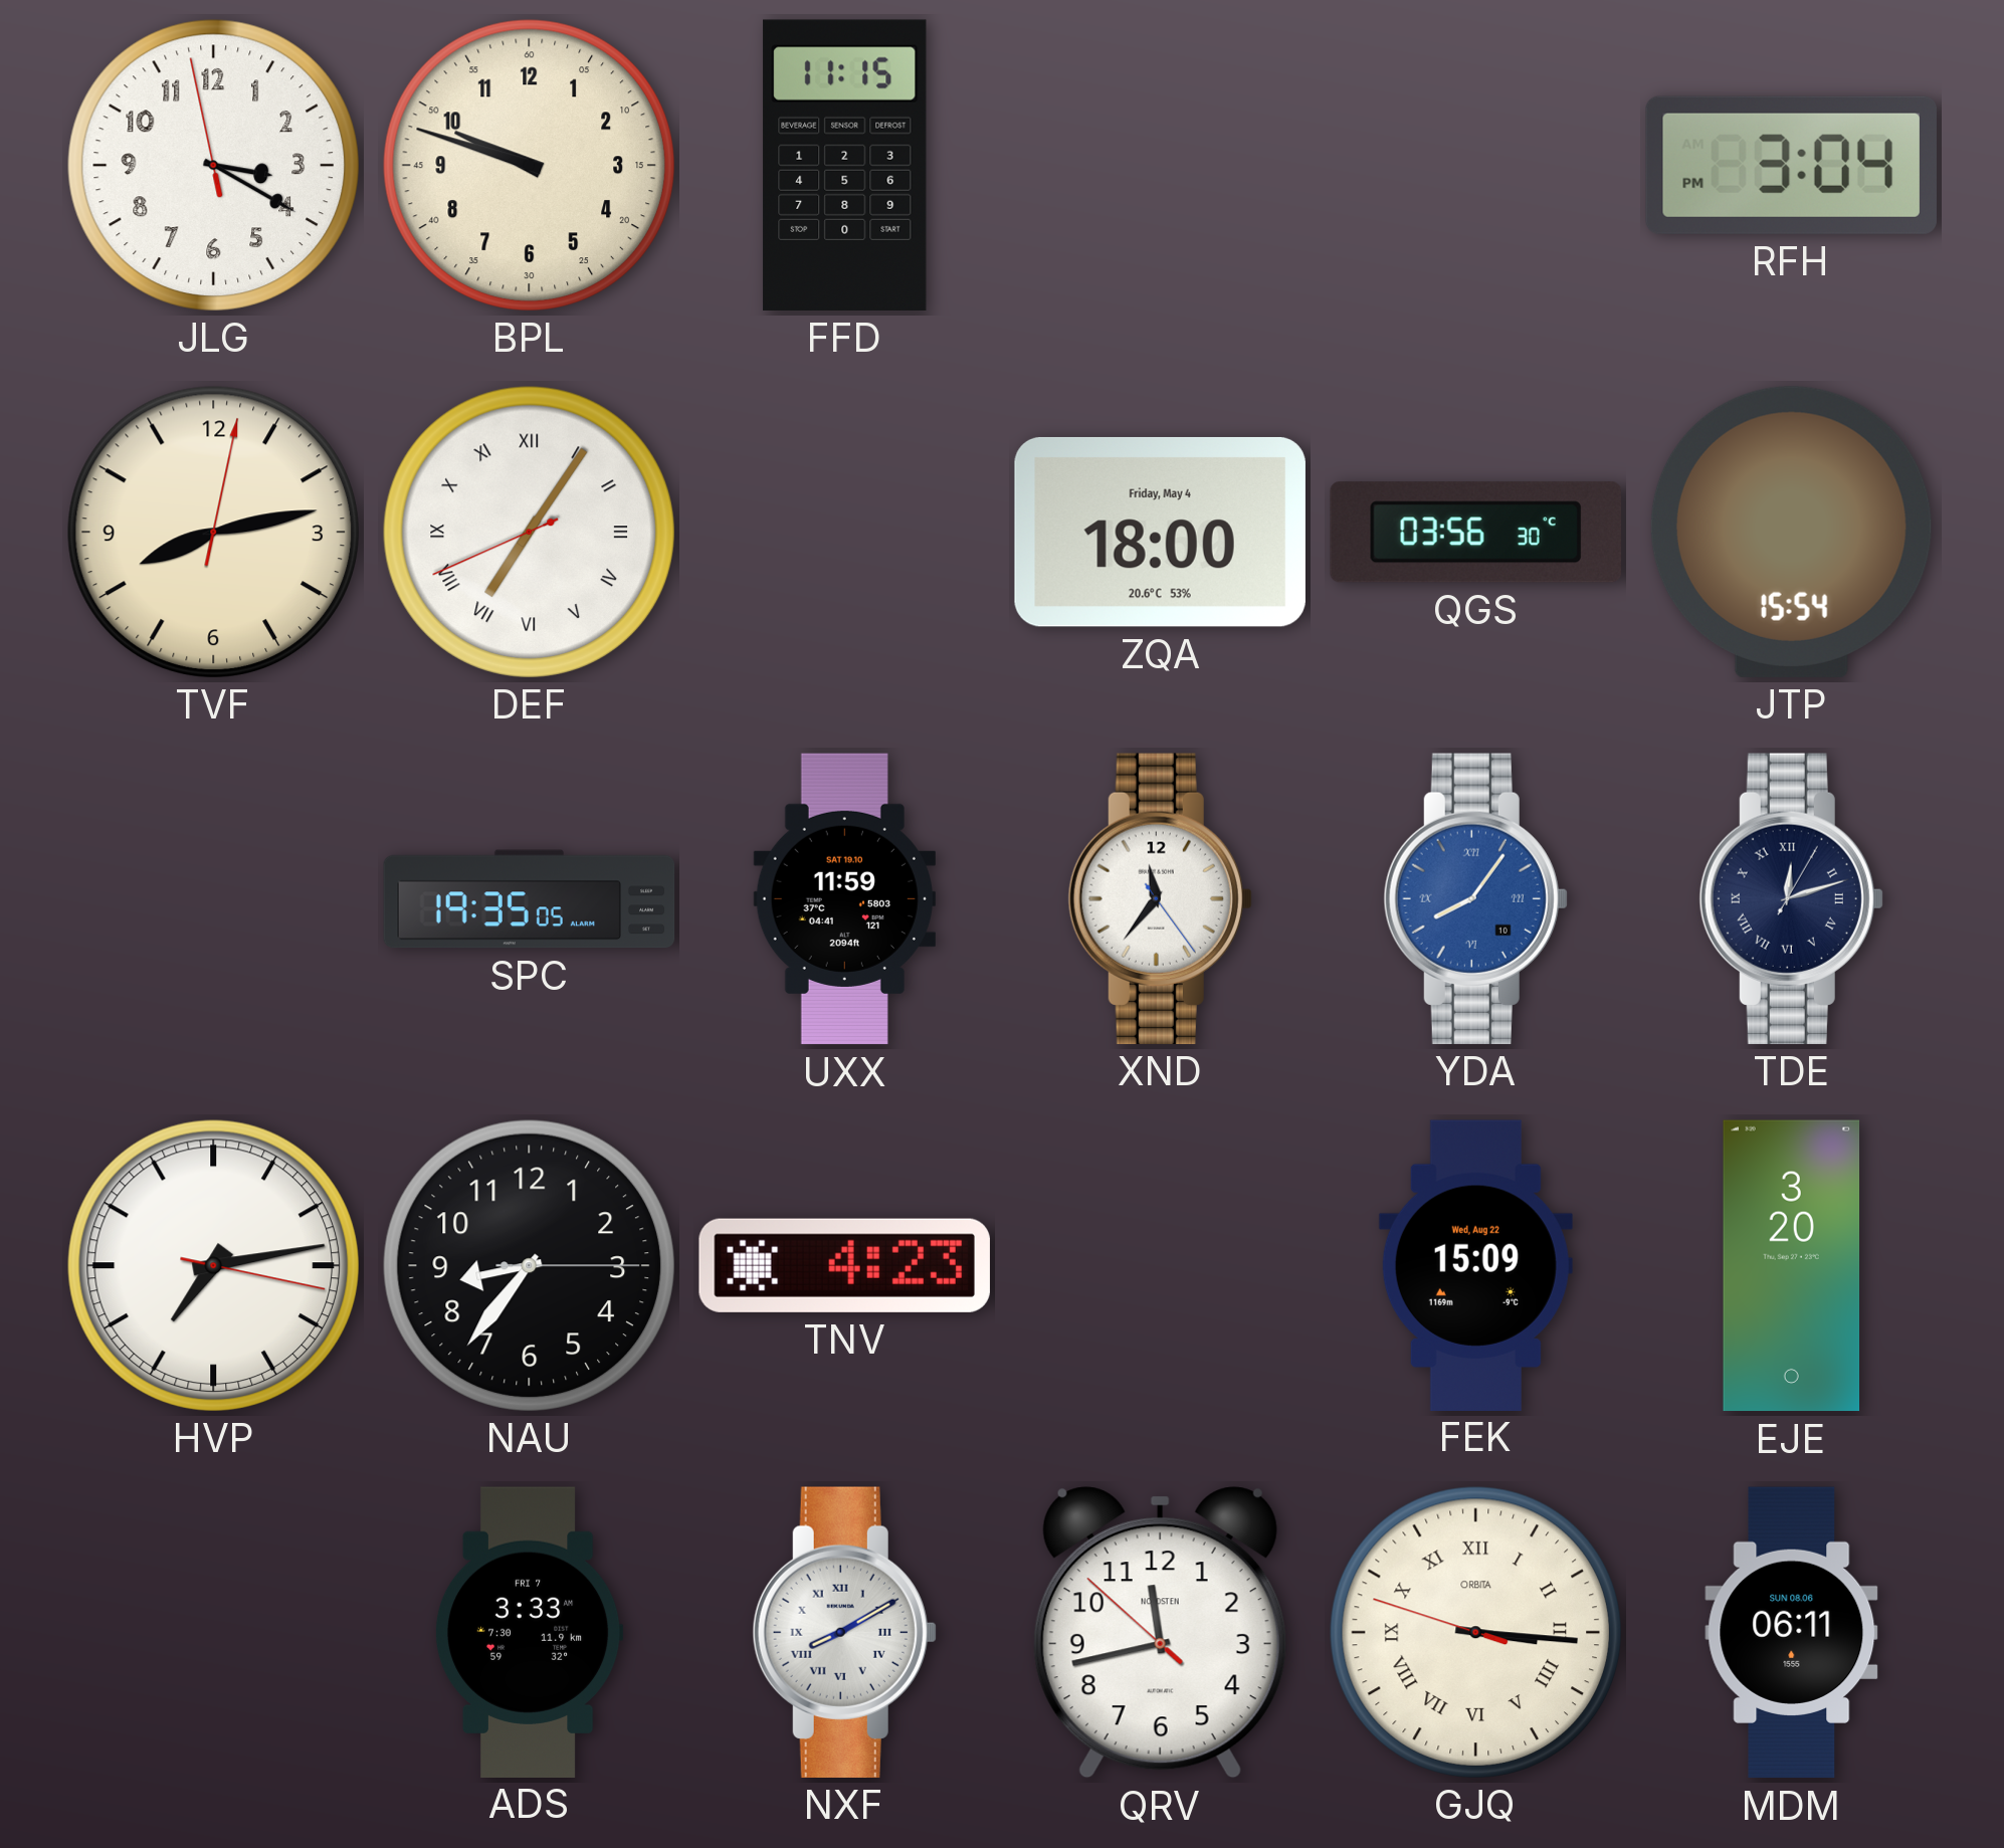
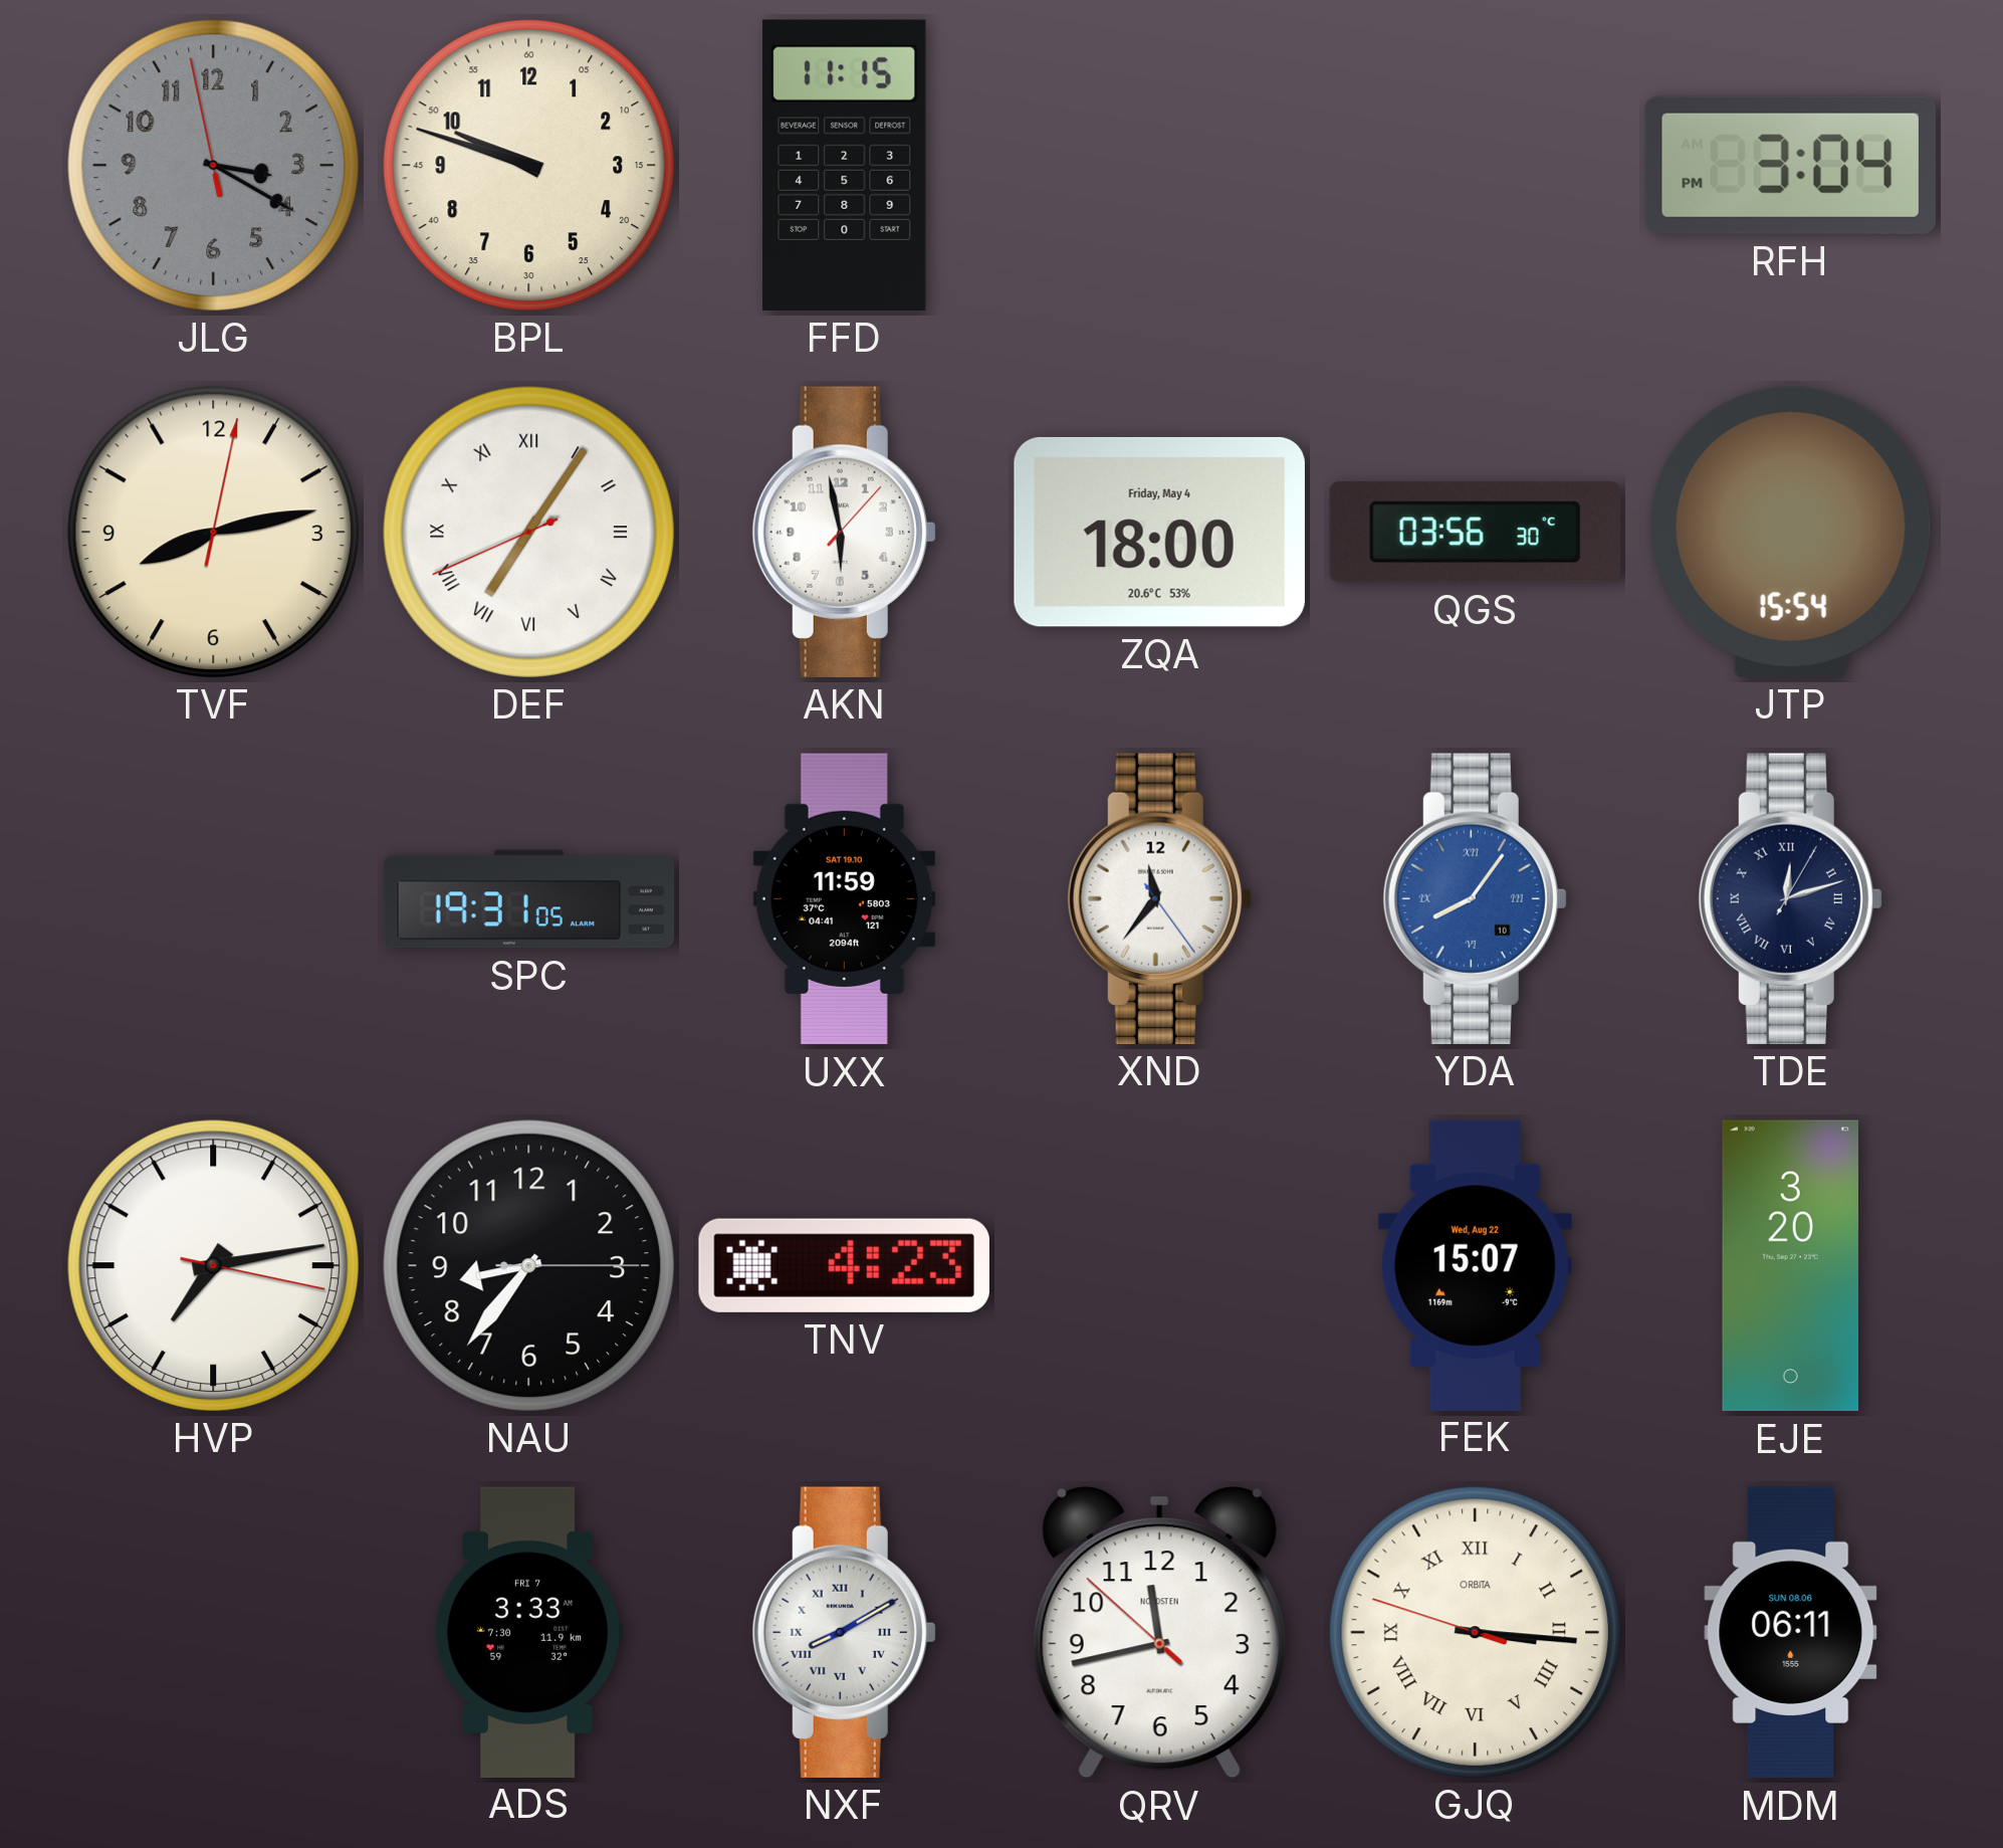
JLG dial: white -> grey (213, 165)
AKN: none -> 5:58 (844, 532)
SPC: 19:35 -> 19:31 (529, 899)
FEK: 15:09 -> 15:07 (1475, 1265)
